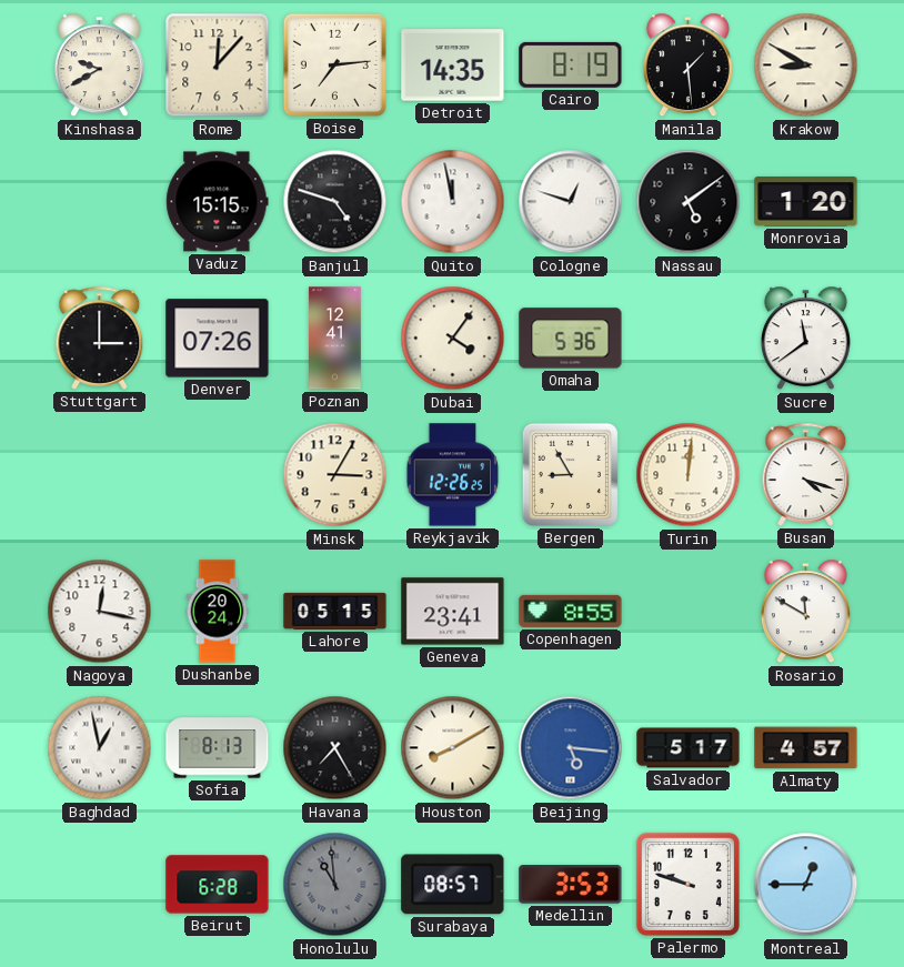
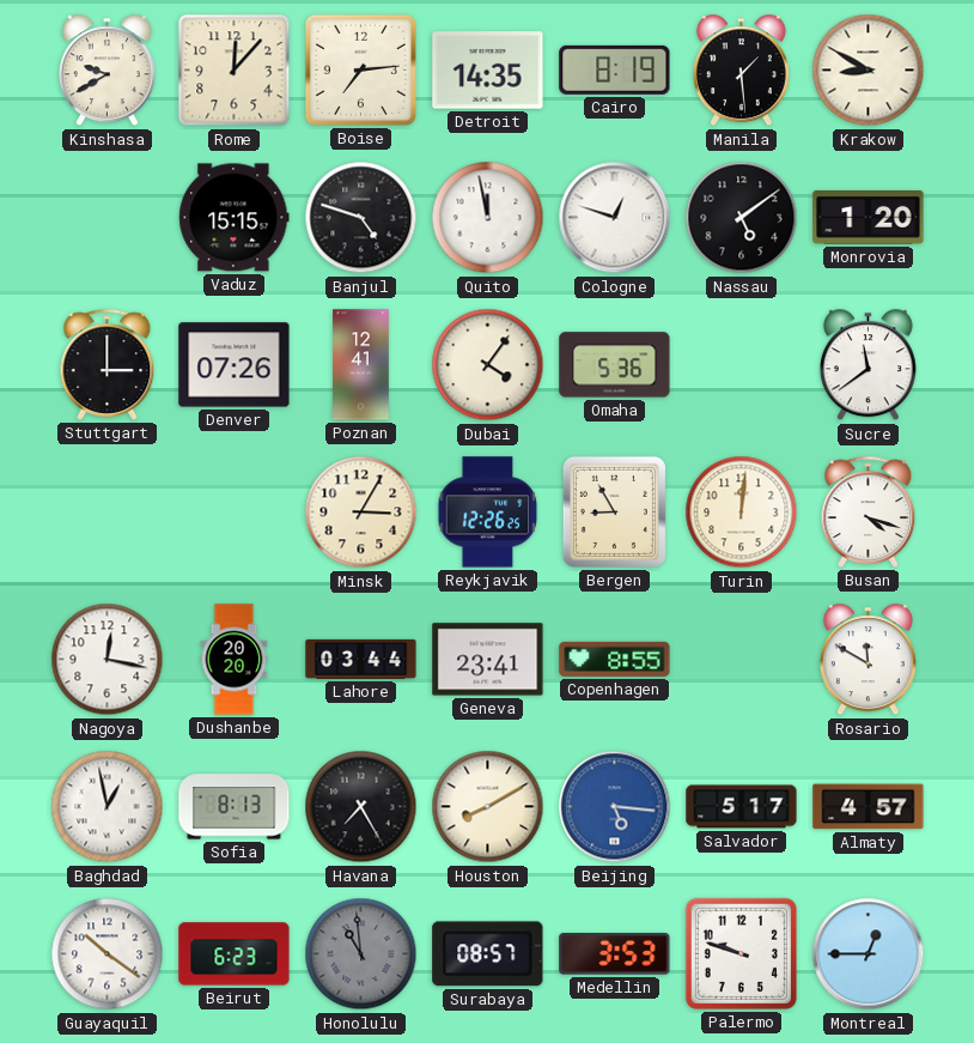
Dushanbe: 20:24 -> 20:20 (235, 660)
Lahore: 05:15 -> 03:44 (361, 659)
Guayaquil: none -> 10:21 (108, 954)
Beirut: 6:28 -> 6:23 (235, 954)
